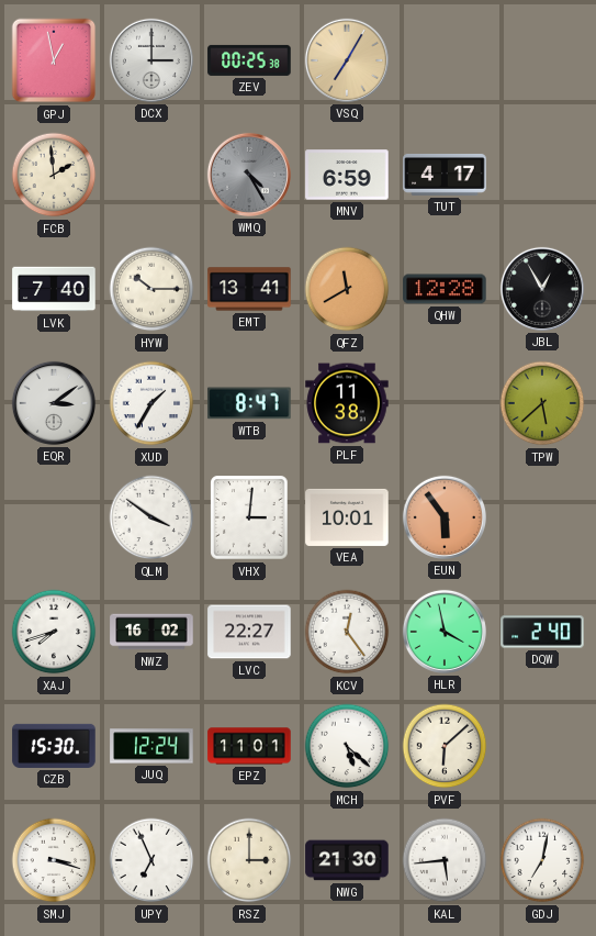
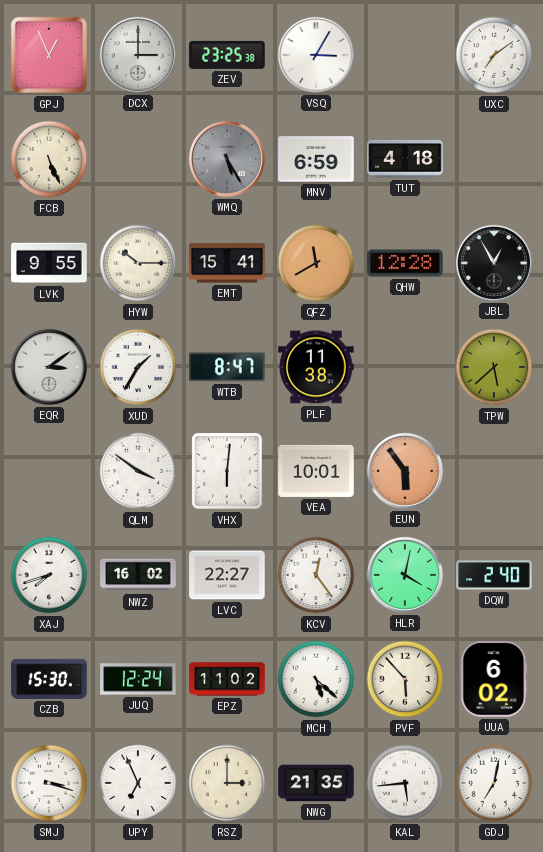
GPJ: 12:58 -> 12:56 (49, 55)
ZEV: 00:25 -> 23:25 (227, 55)
VSQ: 7:05 -> 3:05 (316, 55)
VSQ dial: champagne -> white (316, 55)
UXC: none -> 7:09 (494, 55)
FCB: 1:59 -> 5:26 (49, 159)
WMQ: 4:25 -> 5:25 (227, 159)
TUT: 4:17 -> 4:18 (405, 159)
LVK: 7:40 -> 9:55 (49, 263)
EMT: 13:41 -> 15:41 (227, 263)
VHX: 3:01 -> 6:01 (227, 471)
HLR: 3:58 -> 4:02 (405, 575)
EPZ: 11:01 -> 11:02 (227, 679)
PVF: 6:08 -> 5:53 (405, 679)
UUA: none -> 6:02 (494, 679)
NWG: 21:30 -> 21:35 (316, 783)
